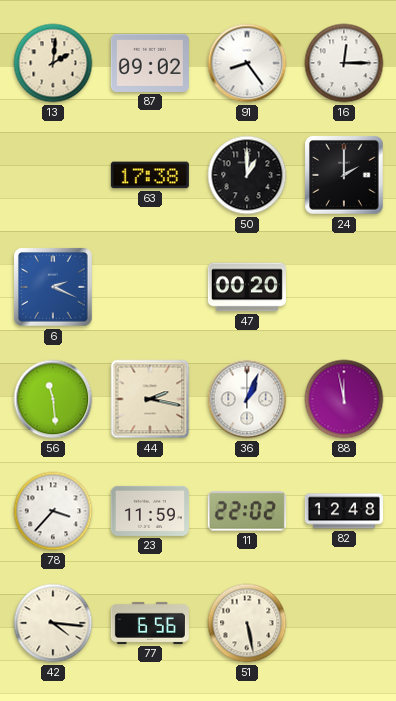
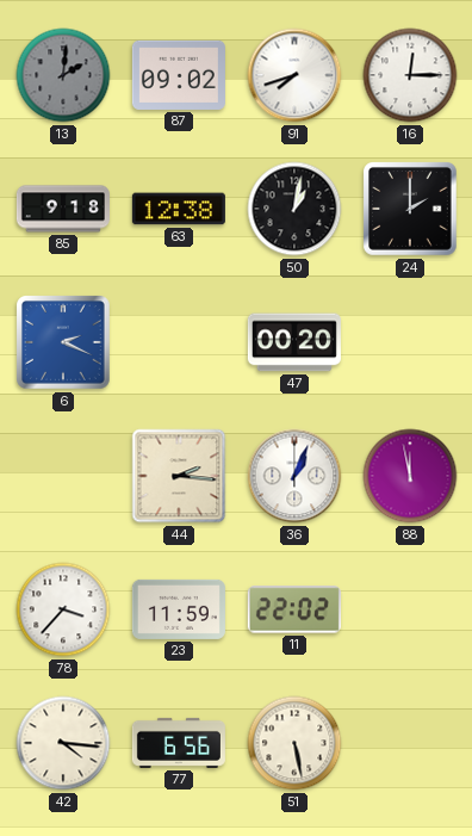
13 dial: cream -> grey (63, 75)
91: 8:24 -> 7:42 (294, 75)
85: none -> 9:18 (63, 209)
63: 17:38 -> 12:38 (179, 209)
50: 1:00 -> 1:02 (294, 209)
56: 11:29 -> none (53, 399)
44: 2:17 -> 2:16 (179, 476)
82: 12:48 -> none (344, 511)
